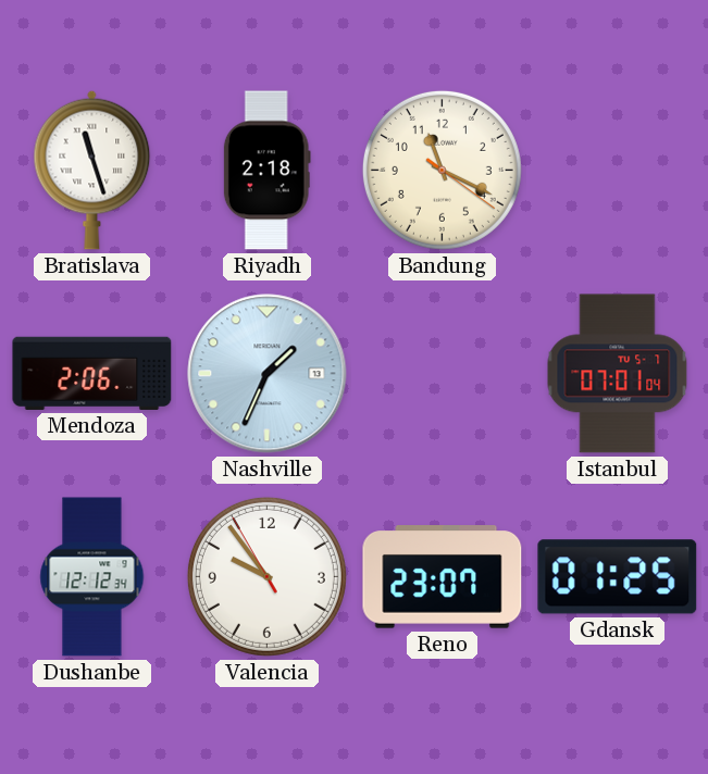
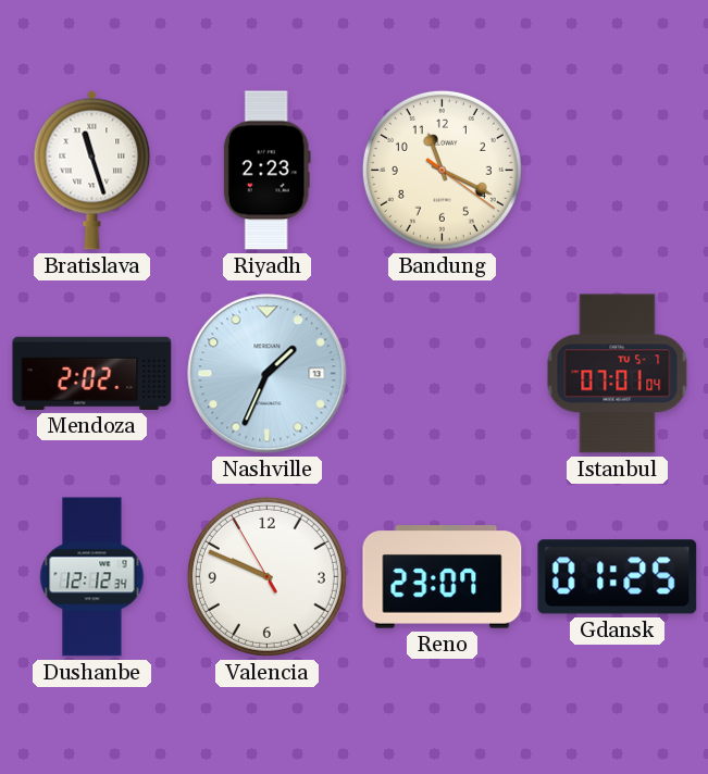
Riyadh: 2:18 -> 2:23 (266, 171)
Mendoza: 2:06 -> 2:02 (92, 373)
Valencia: 9:53 -> 9:48 (266, 576)
